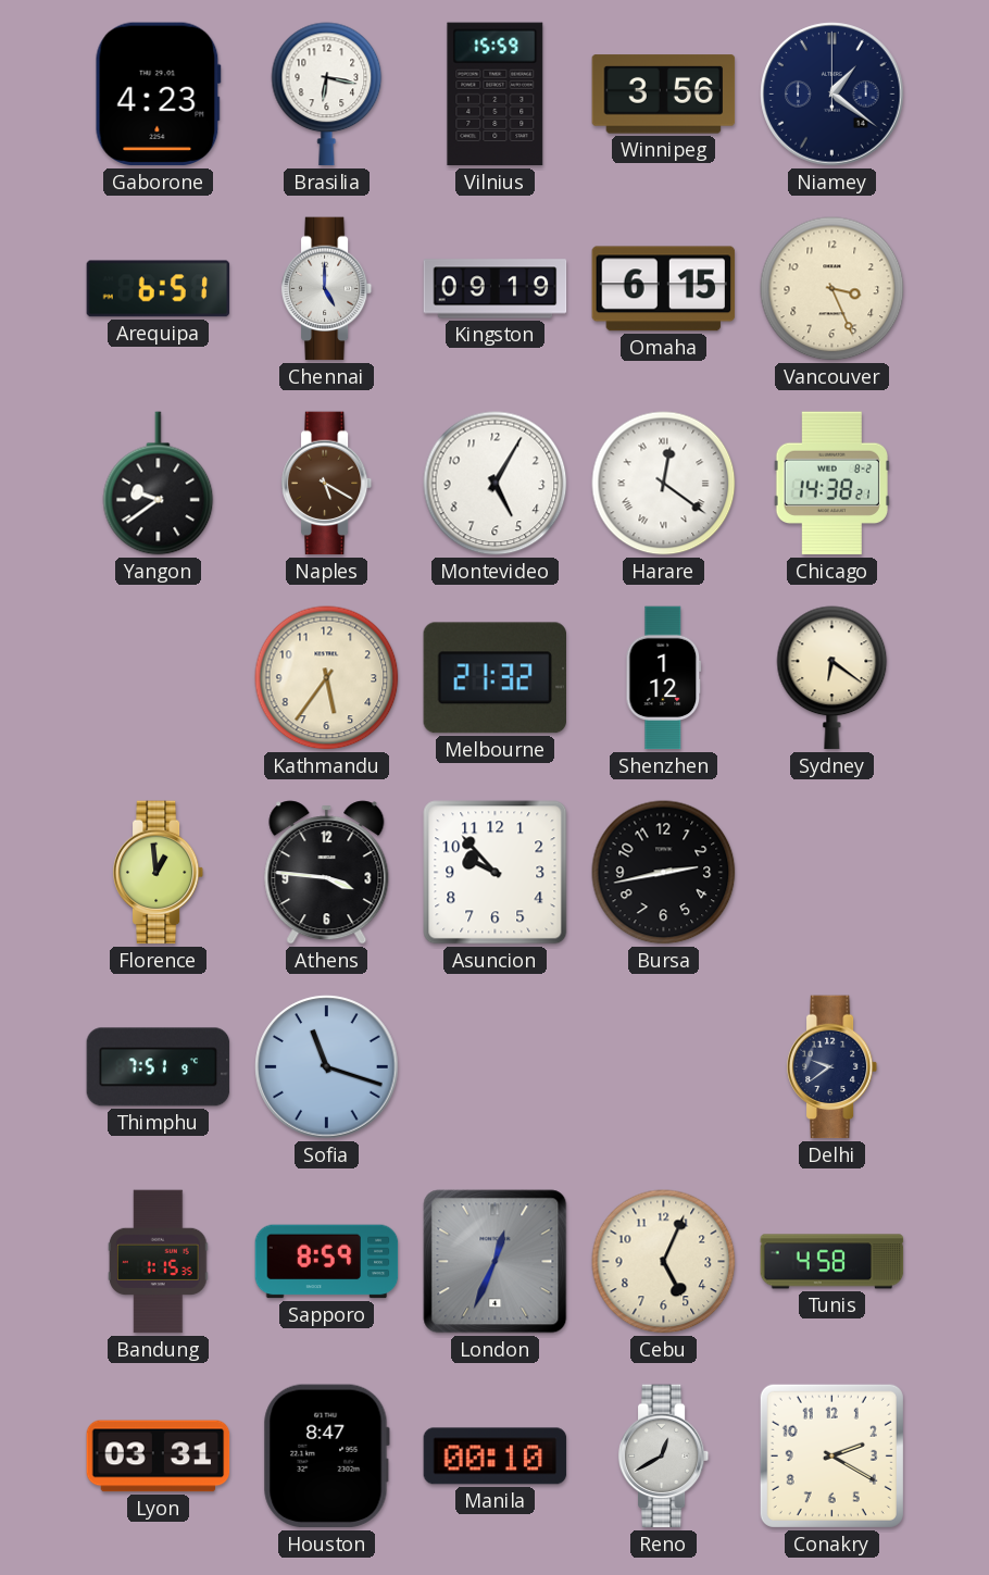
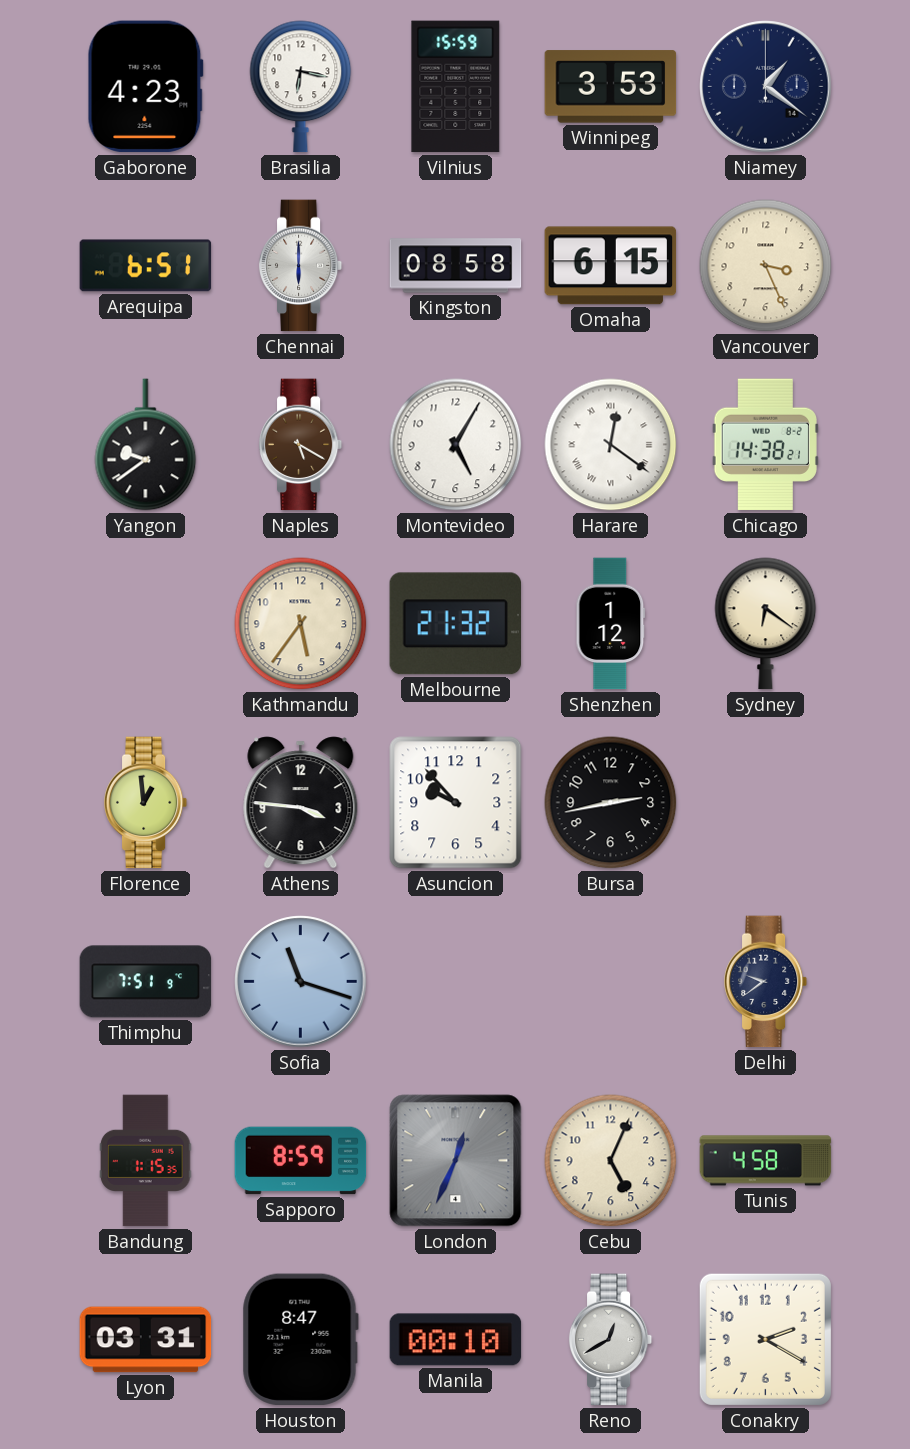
Winnipeg: 3:56 -> 3:53 (611, 87)
Chennai: 5:00 -> 6:00 (301, 266)
Kingston: 09:19 -> 08:58 (456, 266)
